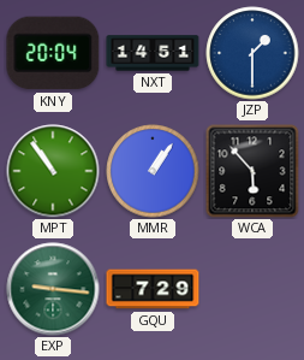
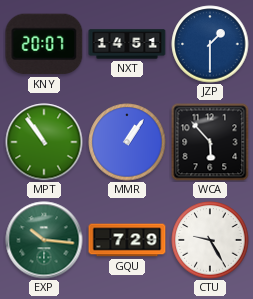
KNY: 20:04 -> 20:07 (44, 44)
EXP: 9:16 -> 10:16 (44, 240)
CTU: none -> 9:25 (210, 240)
